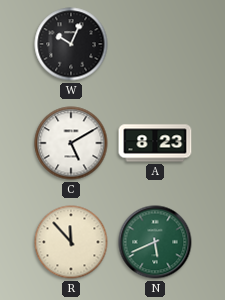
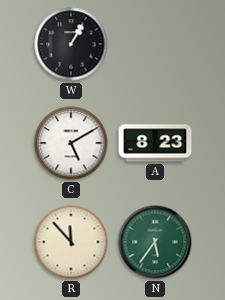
W: 10:04 -> 1:05 (71, 44)
N: 5:41 -> 5:36 (155, 242)
